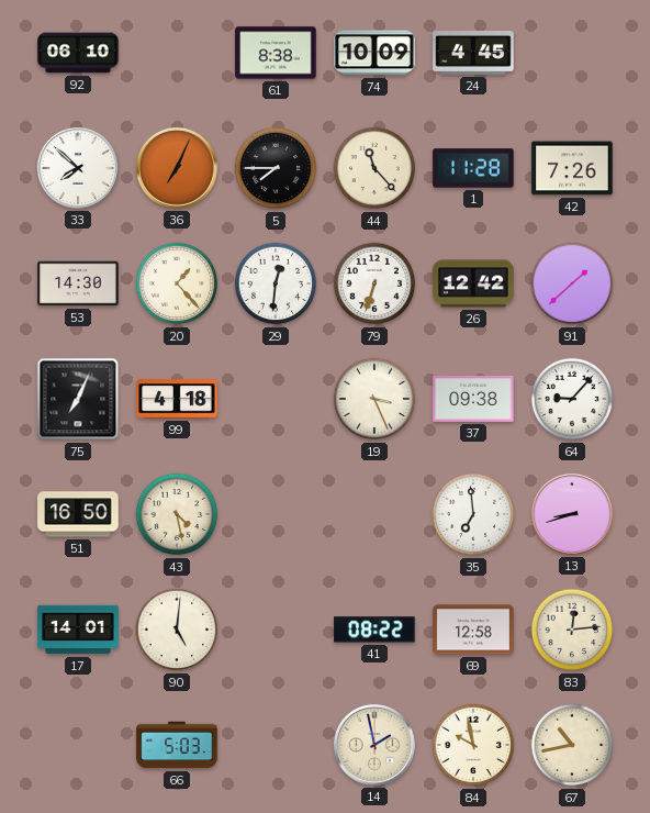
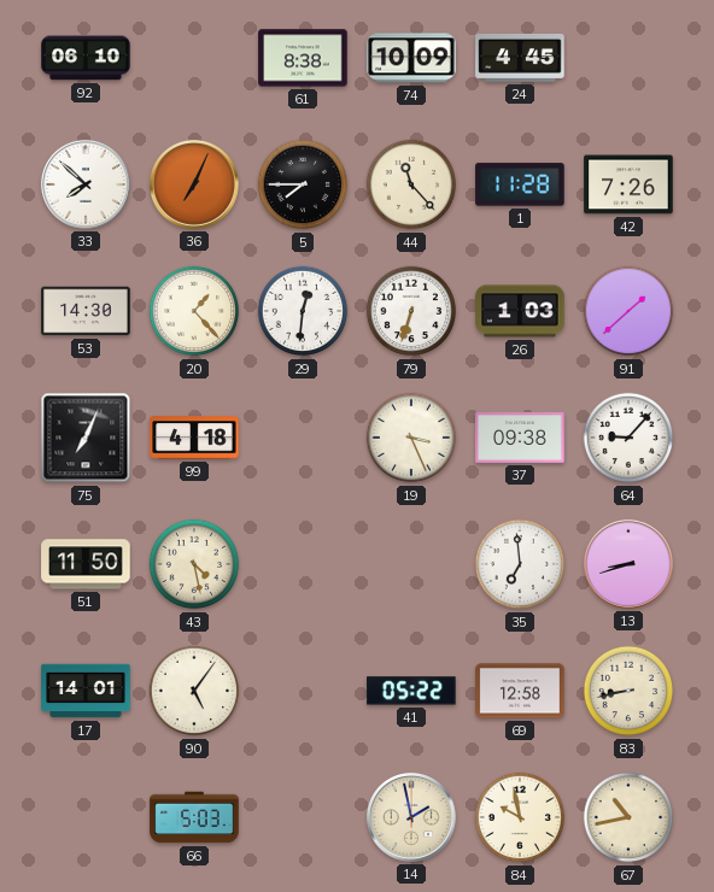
26: 12:42 -> 1:03 (520, 311)
51: 16:50 -> 11:50 (86, 564)
90: 5:01 -> 5:06 (194, 691)
41: 08:22 -> 05:22 (411, 691)
83: 12:14 -> 8:43 (628, 691)
